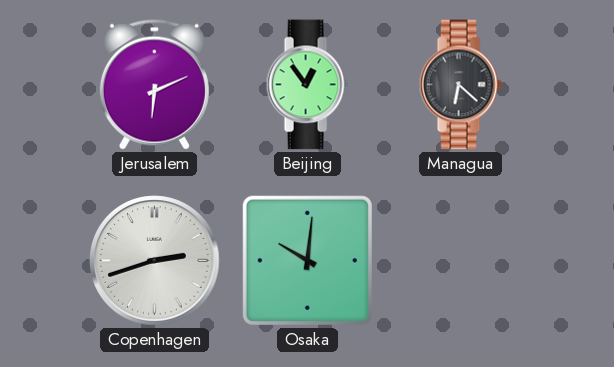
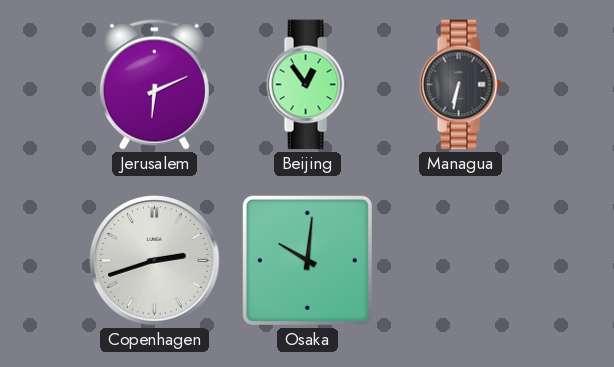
Managua: 6:22 -> 6:32 (460, 85)
